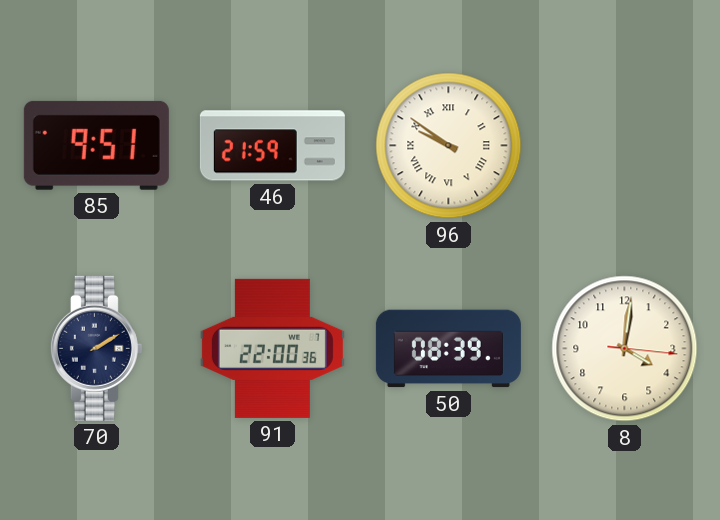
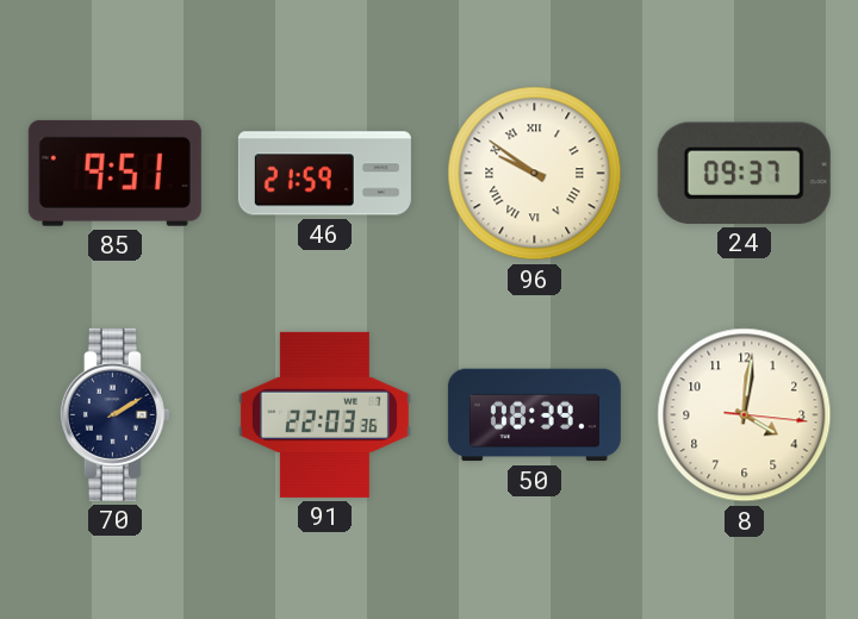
24: none -> 09:37 (744, 173)
91: 22:00 -> 22:03 (324, 414)
